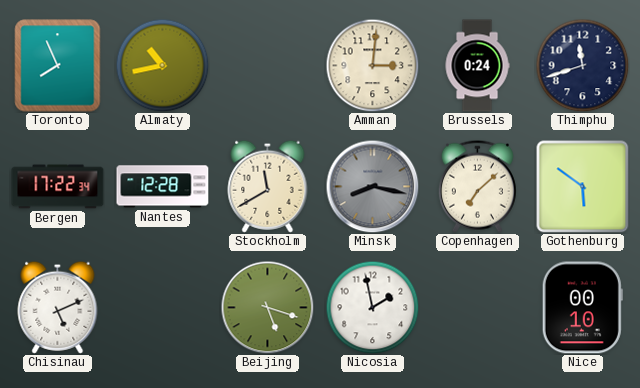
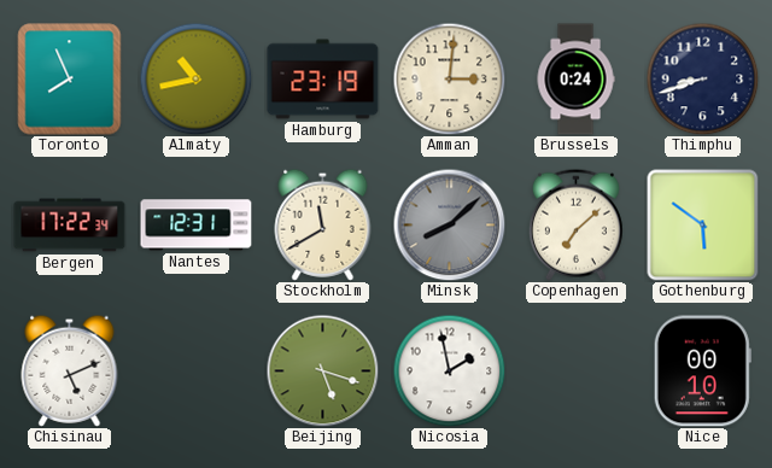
Hamburg: none -> 23:19 (323, 80)
Thimphu: 11:42 -> 8:42 (702, 78)
Nantes: 12:28 -> 12:31 (197, 226)
Minsk: 8:17 -> 8:08 (449, 224)
